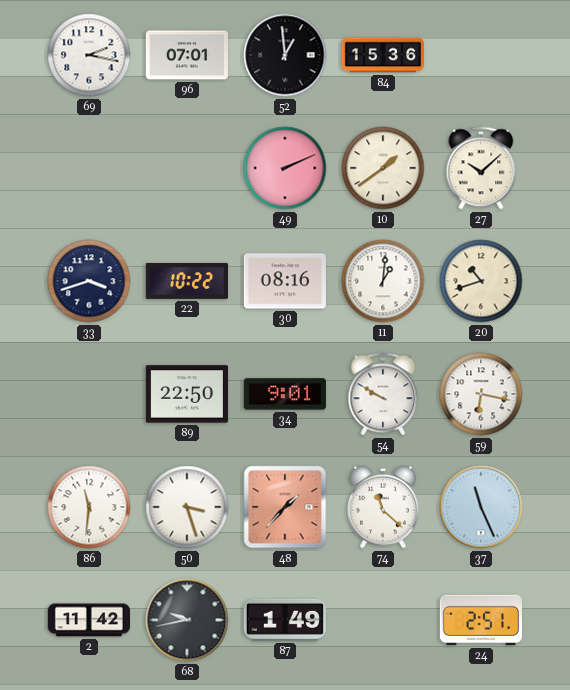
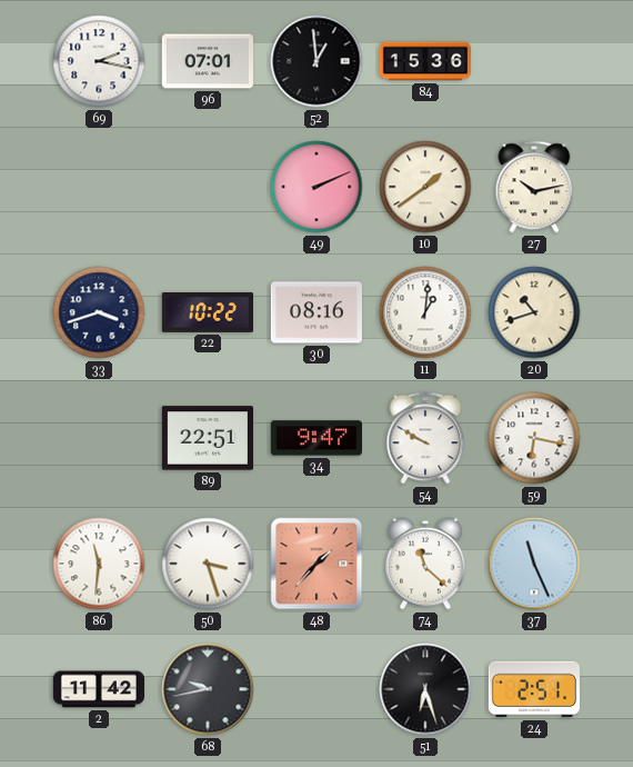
27: 10:08 -> 10:13 (534, 187)
89: 22:50 -> 22:51 (207, 438)
34: 9:01 -> 9:47 (316, 438)
87: 1:49 -> none (285, 620)
51: none -> 6:27 (425, 689)
